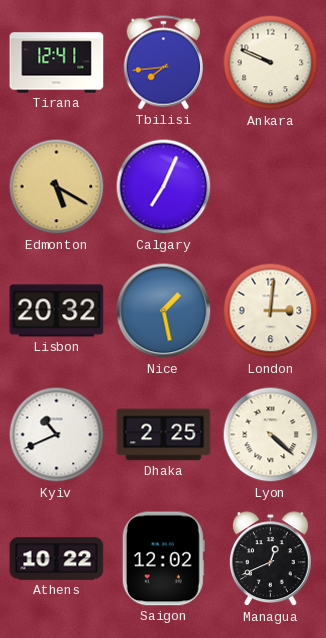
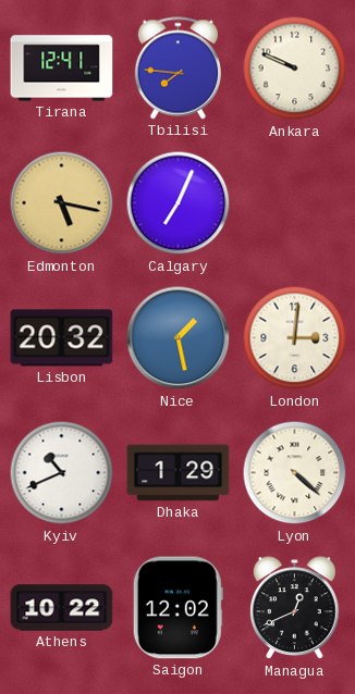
Tbilisi: 7:44 -> 7:46 (177, 69)
Edmonton: 5:20 -> 5:17 (62, 203)
Dhaka: 2:25 -> 1:29 (179, 473)
